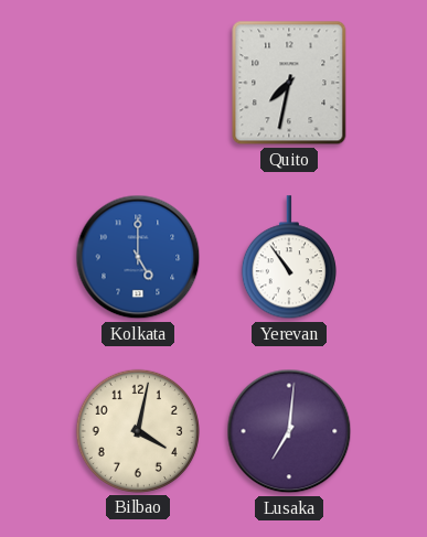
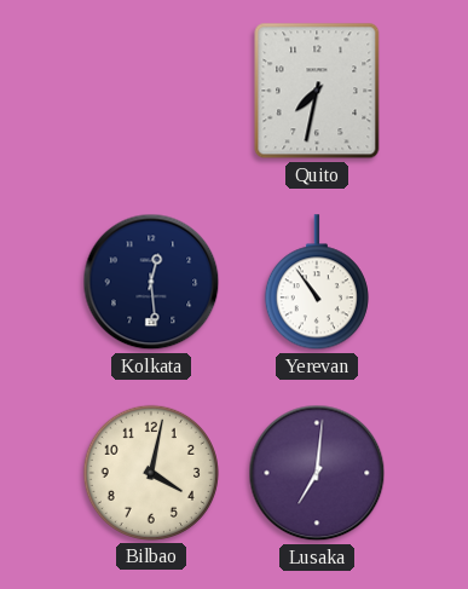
Kolkata: 5:00 -> 12:29 (151, 282)
Kolkata dial: blue -> navy (151, 282)
